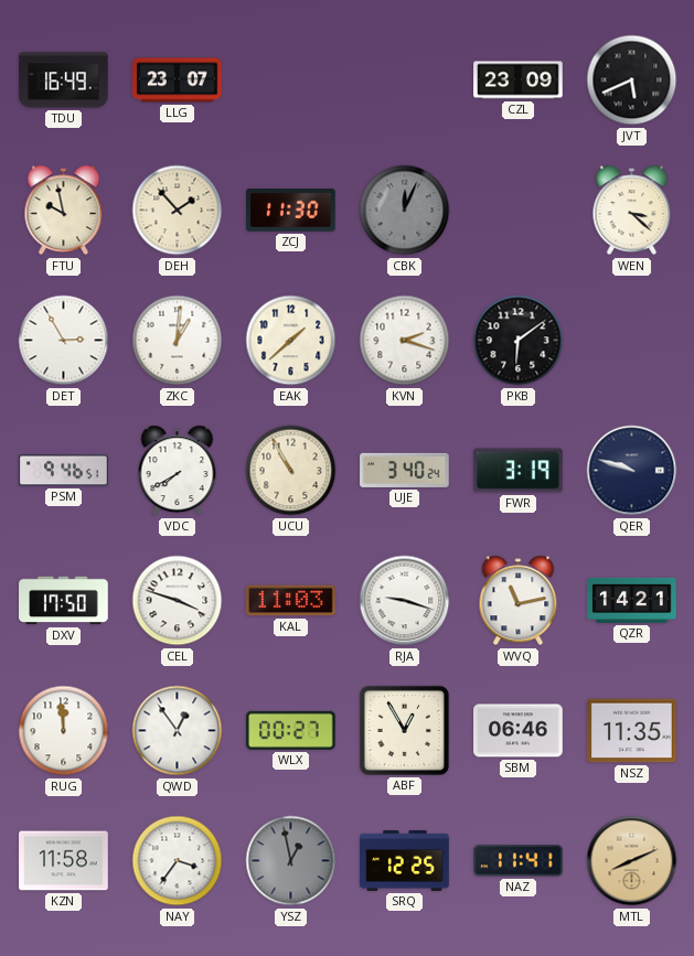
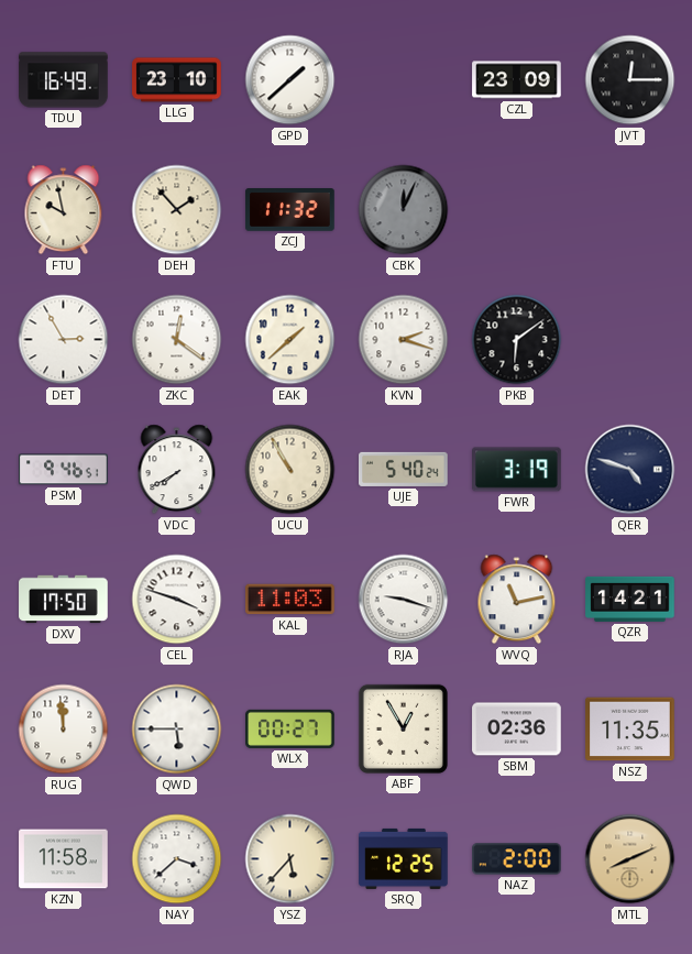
LLG: 23:07 -> 23:10 (177, 80)
GPD: none -> 1:38 (290, 80)
JVT: 5:41 -> 12:15 (630, 80)
ZCJ: 11:30 -> 11:32 (290, 210)
WEN: 3:22 -> none (632, 211)
ZKC: 1:01 -> 12:21 (177, 340)
UJE: 3:40 -> 5:40 (404, 469)
QER: 9:48 -> 4:48 (630, 470)
QWD: 12:54 -> 5:45 (177, 730)
SBM: 06:46 -> 02:36 (517, 730)
NAY: 3:36 -> 3:38 (177, 859)
YSZ: 12:58 -> 5:37 (290, 859)
YSZ dial: grey -> cream (290, 859)
NAZ: 11:41 -> 2:00 (517, 859)
